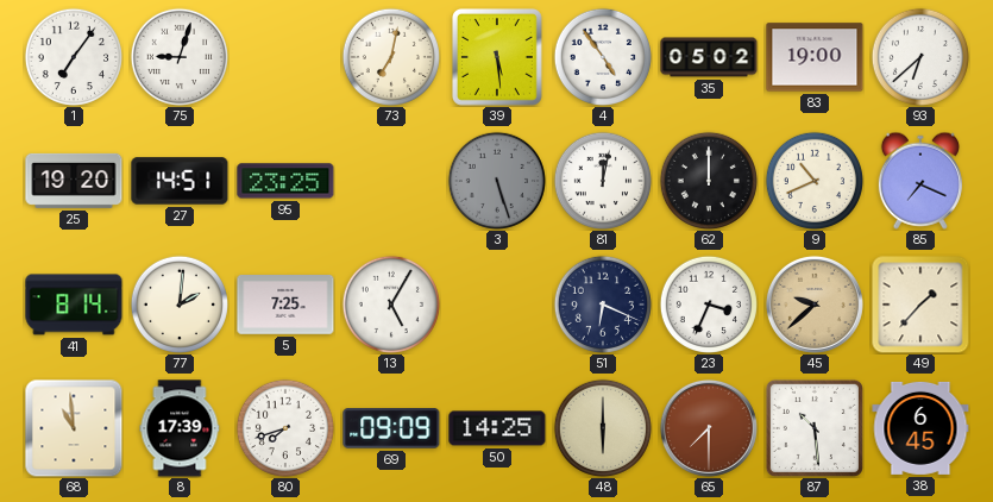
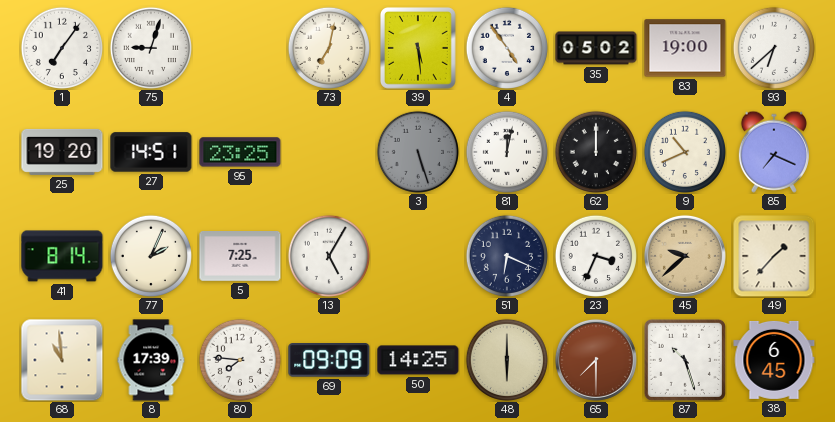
77: 2:01 -> 2:04 (150, 255)
80: 7:42 -> 7:46 (239, 359)
87: 10:29 -> 10:27 (685, 360)
